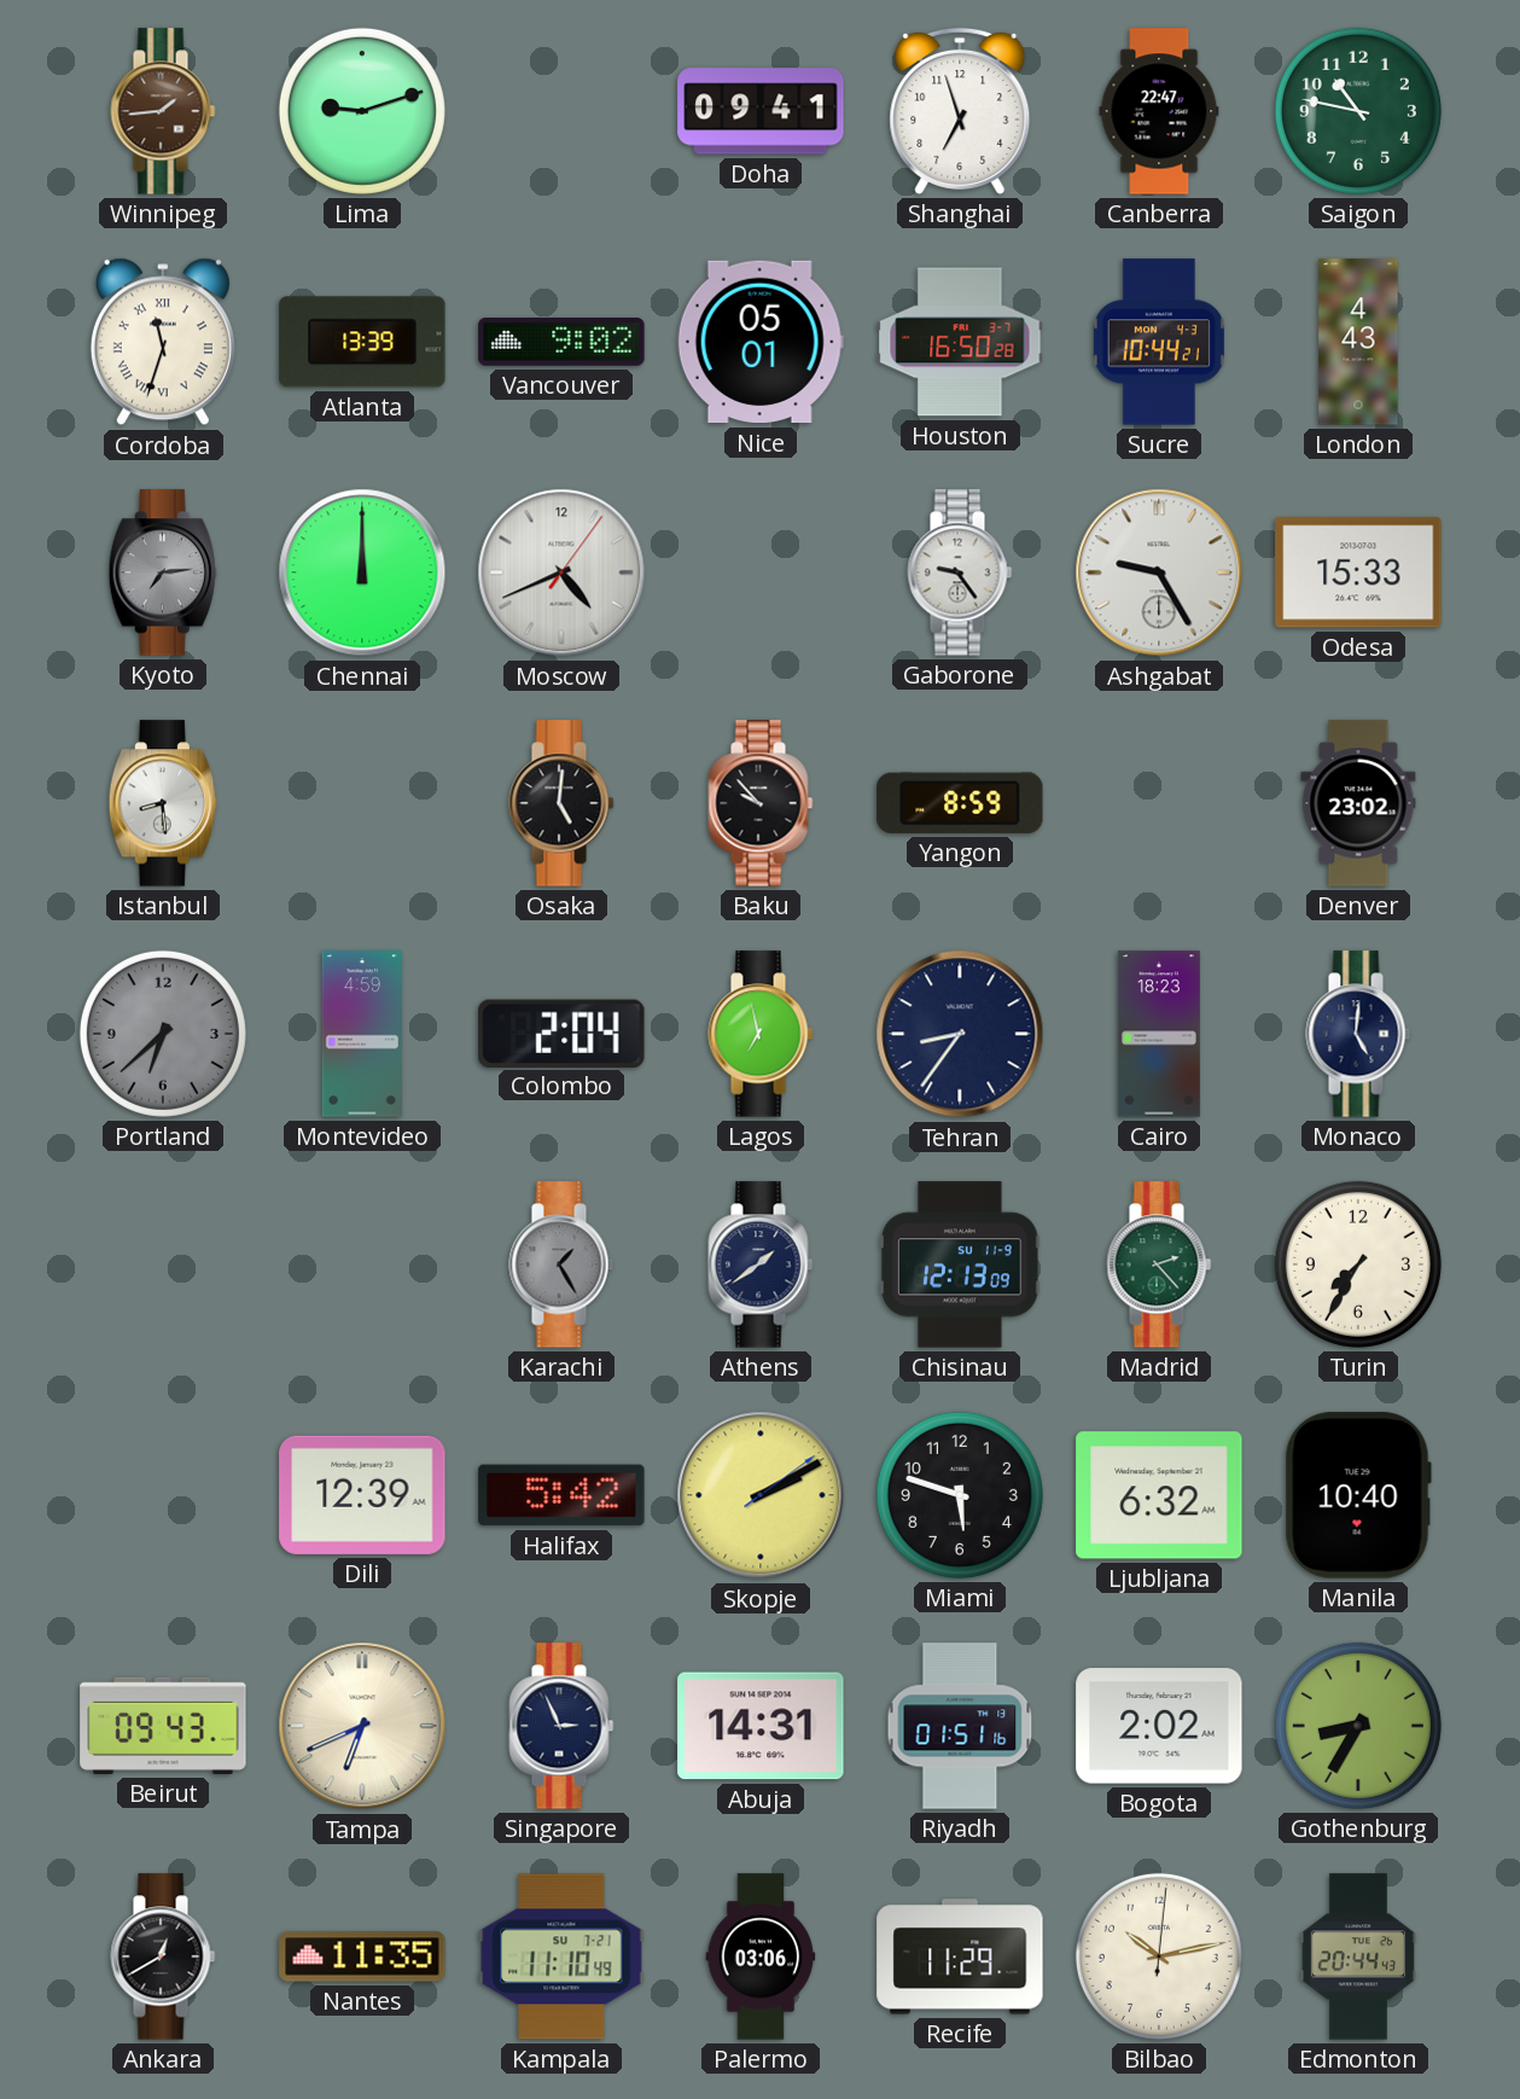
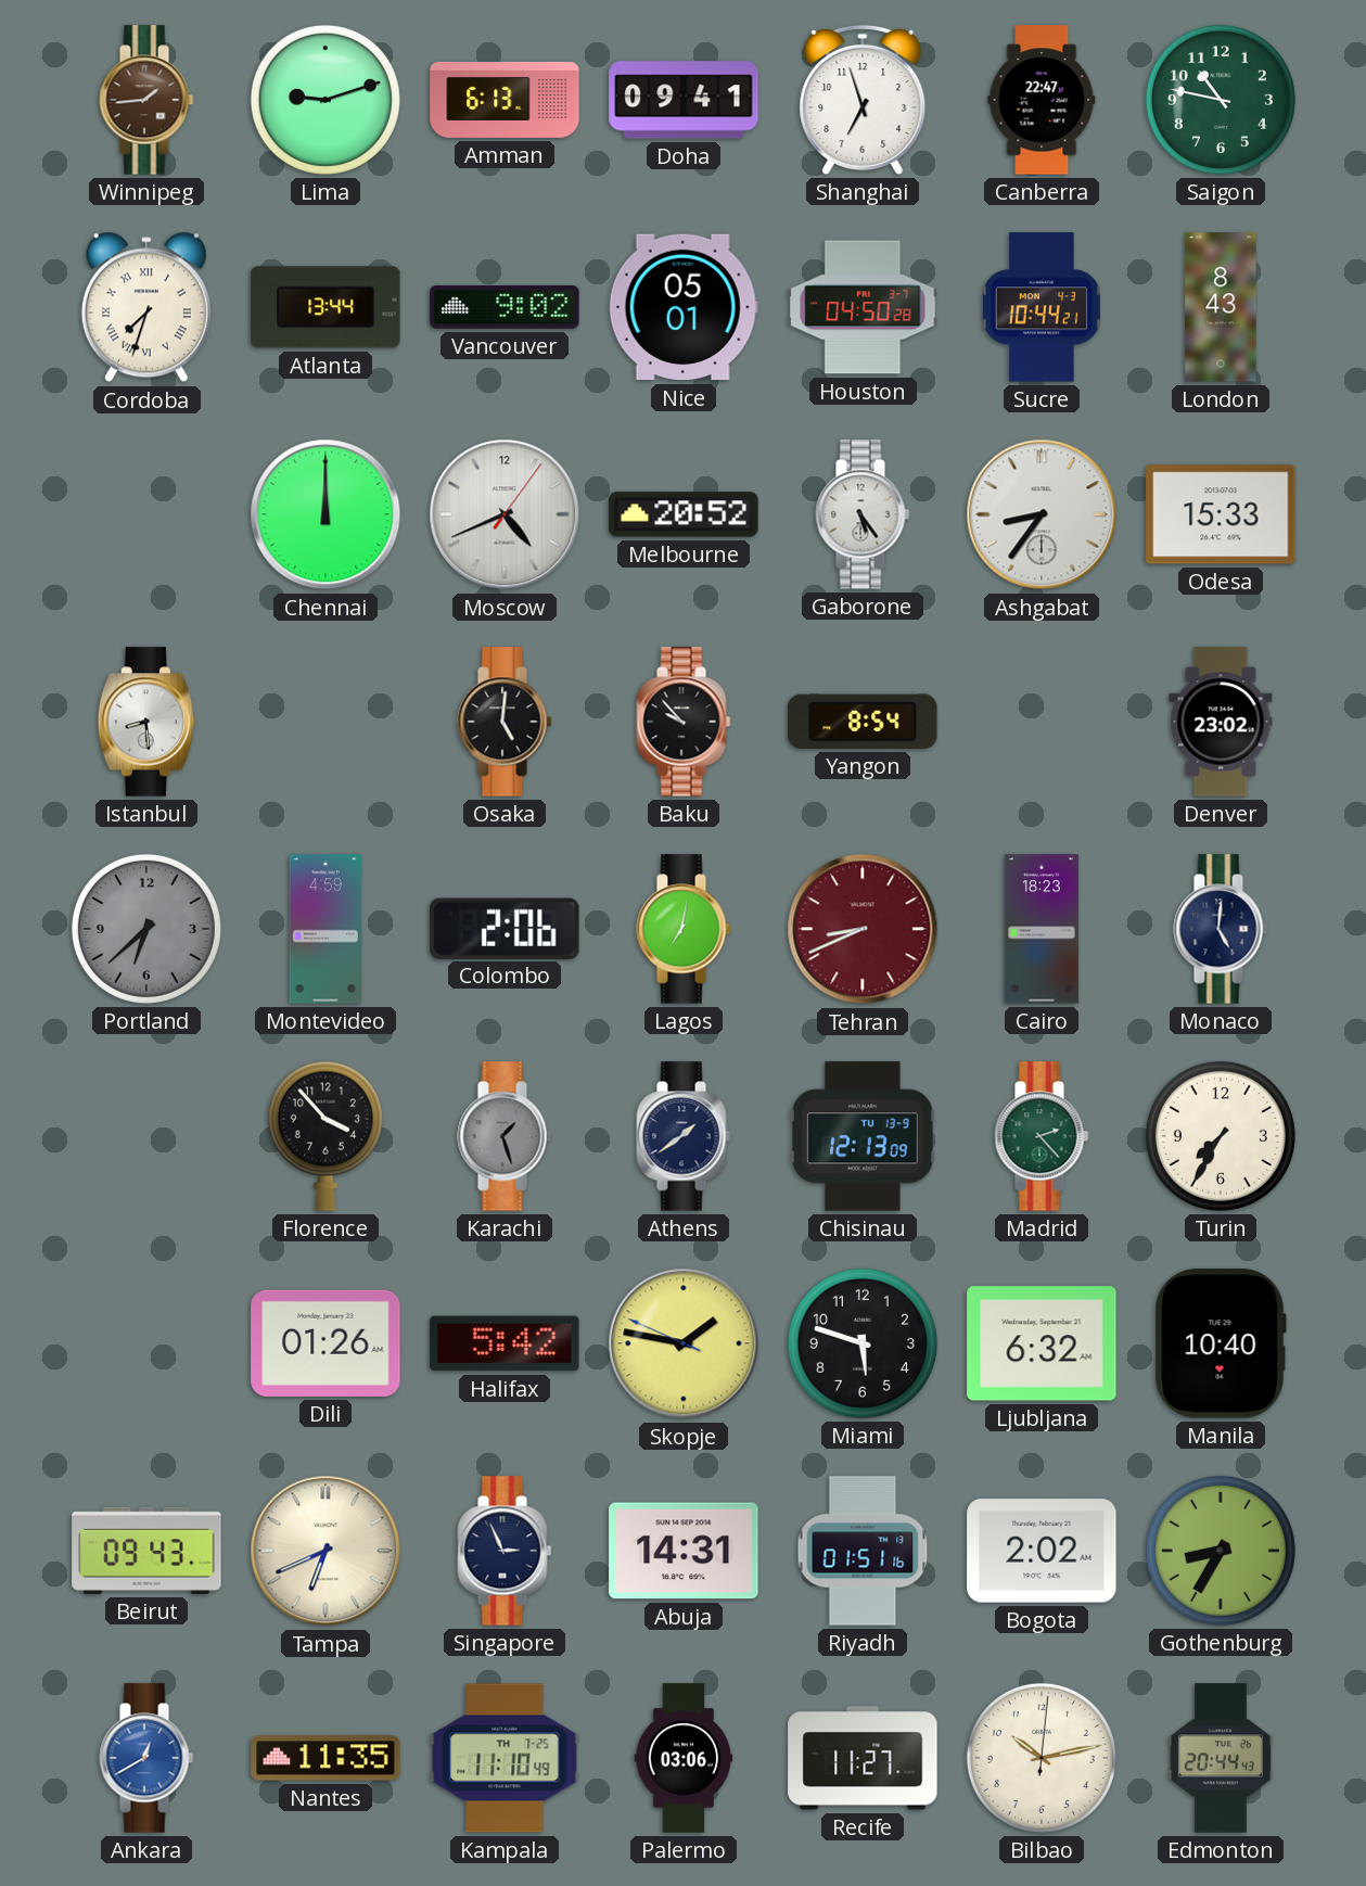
Amman: none -> 6:13 (505, 100)
Cordoba: 11:33 -> 7:33 (146, 307)
Atlanta: 13:39 -> 13:44 (325, 307)
Houston: 16:50 -> 04:50 (863, 307)
London: 4:43 -> 8:43 (1221, 307)
Kyoto: 7:14 -> none (162, 572)
Melbourne: none -> 20:52 (684, 514)
Gaborone: 9:24 -> 5:24 (863, 514)
Ashgabat: 9:25 -> 8:36 (1042, 514)
Yangon: 8:59 -> 8:54 (863, 722)
Colombo: 2:04 -> 2:06 (505, 928)
Lagos: 6:58 -> 7:02 (684, 929)
Tehran: 8:36 -> 8:41 (863, 929)
Tehran dial: navy -> burgundy (863, 929)
Florence: none -> 3:53 (325, 1136)
Karachi: 1:25 -> 1:27 (505, 1136)
Chisinau date: SU 11-9 -> TU 13-9 (863, 1136)
Dili: 12:39 -> 01:26 (325, 1343)
Skopje: 2:10 -> 1:46 (684, 1343)
Ankara dial: black -> blue (146, 1758)
Kampala date: SU 7-21 -> TH 7-25 (505, 1758)
Recife: 11:29 -> 11:27 (863, 1758)
